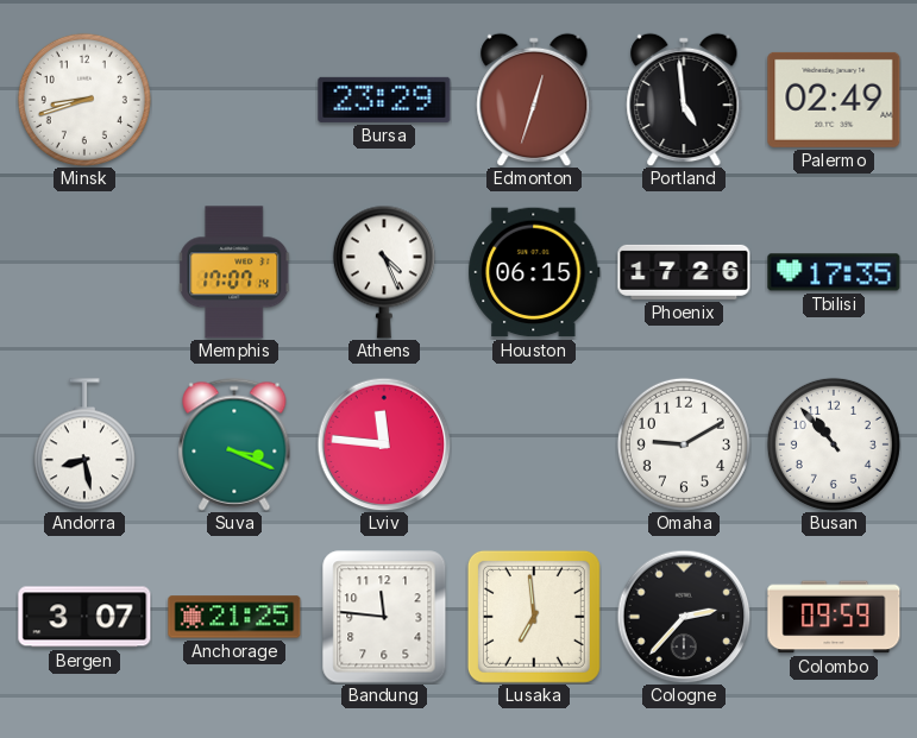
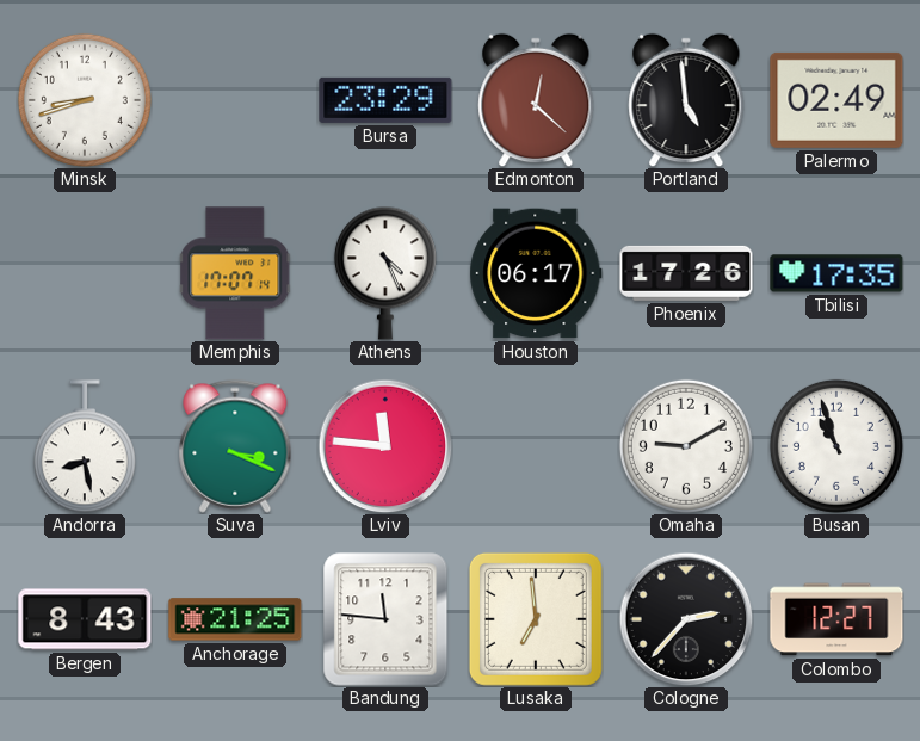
Edmonton: 12:33 -> 12:22 (536, 100)
Houston: 06:15 -> 06:17 (536, 273)
Busan: 10:53 -> 10:57 (836, 446)
Bergen: 3:07 -> 8:43 (85, 619)
Colombo: 09:59 -> 12:27 (836, 619)
